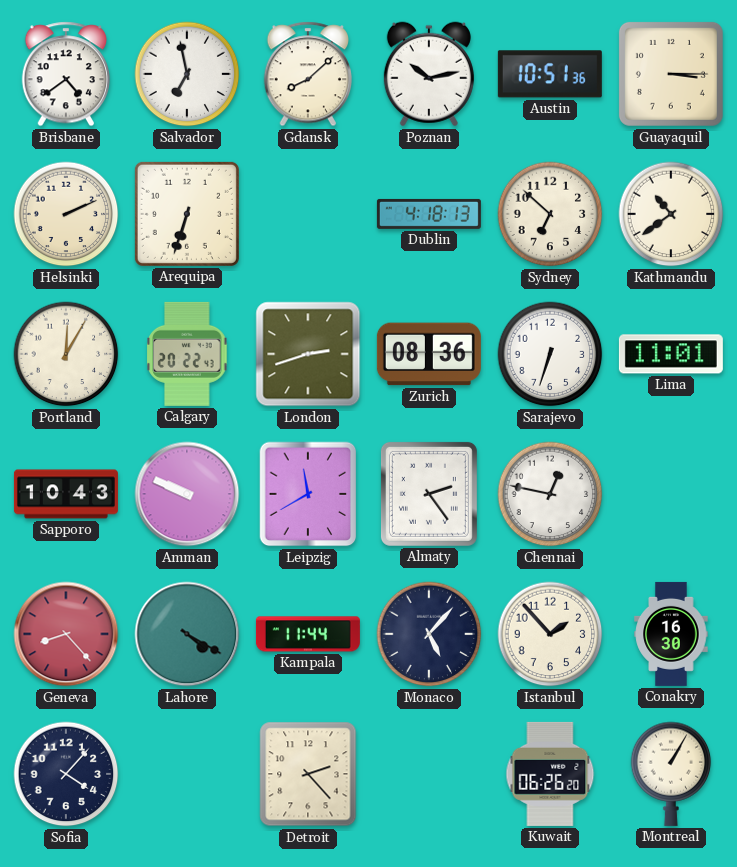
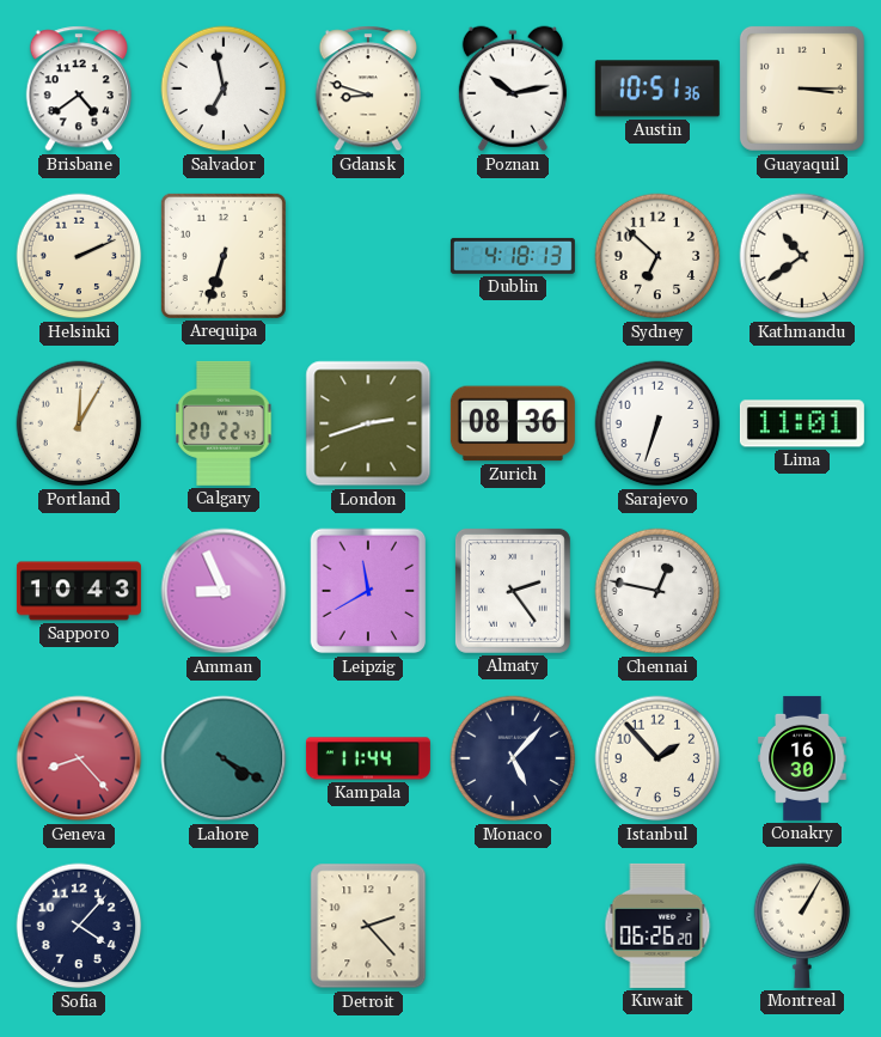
Gdansk: 8:08 -> 8:48 (367, 89)
Amman: 9:49 -> 8:56 (224, 591)
